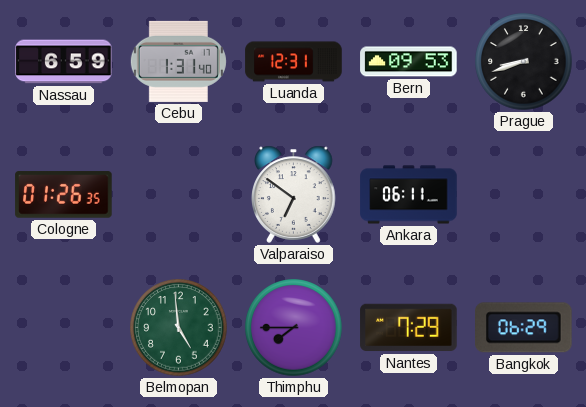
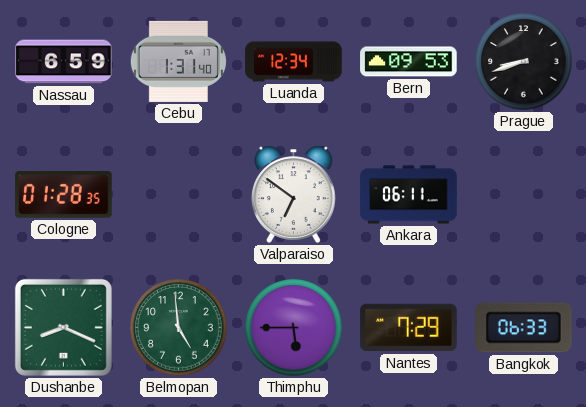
Luanda: 12:31 -> 12:34 (294, 62)
Cologne: 01:26 -> 01:28 (64, 195)
Dushanbe: none -> 8:19 (63, 327)
Thimphu: 7:45 -> 5:45 (294, 328)
Bangkok: 06:29 -> 06:33 (524, 328)
